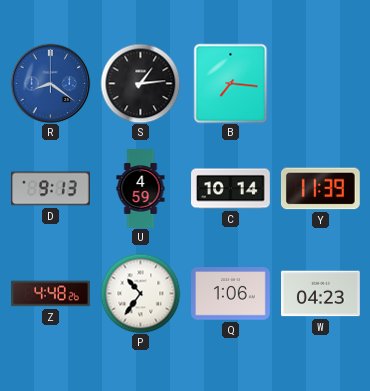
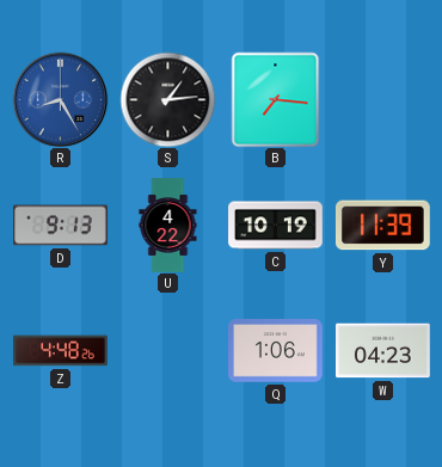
R: 8:21 -> 8:25 (60, 99)
U: 4:59 -> 4:22 (168, 226)
C: 10:14 -> 10:19 (276, 226)
P: 10:36 -> none (140, 293)
